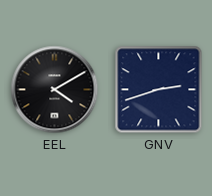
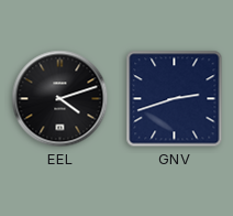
EEL: 4:10 -> 4:12 (60, 99)
